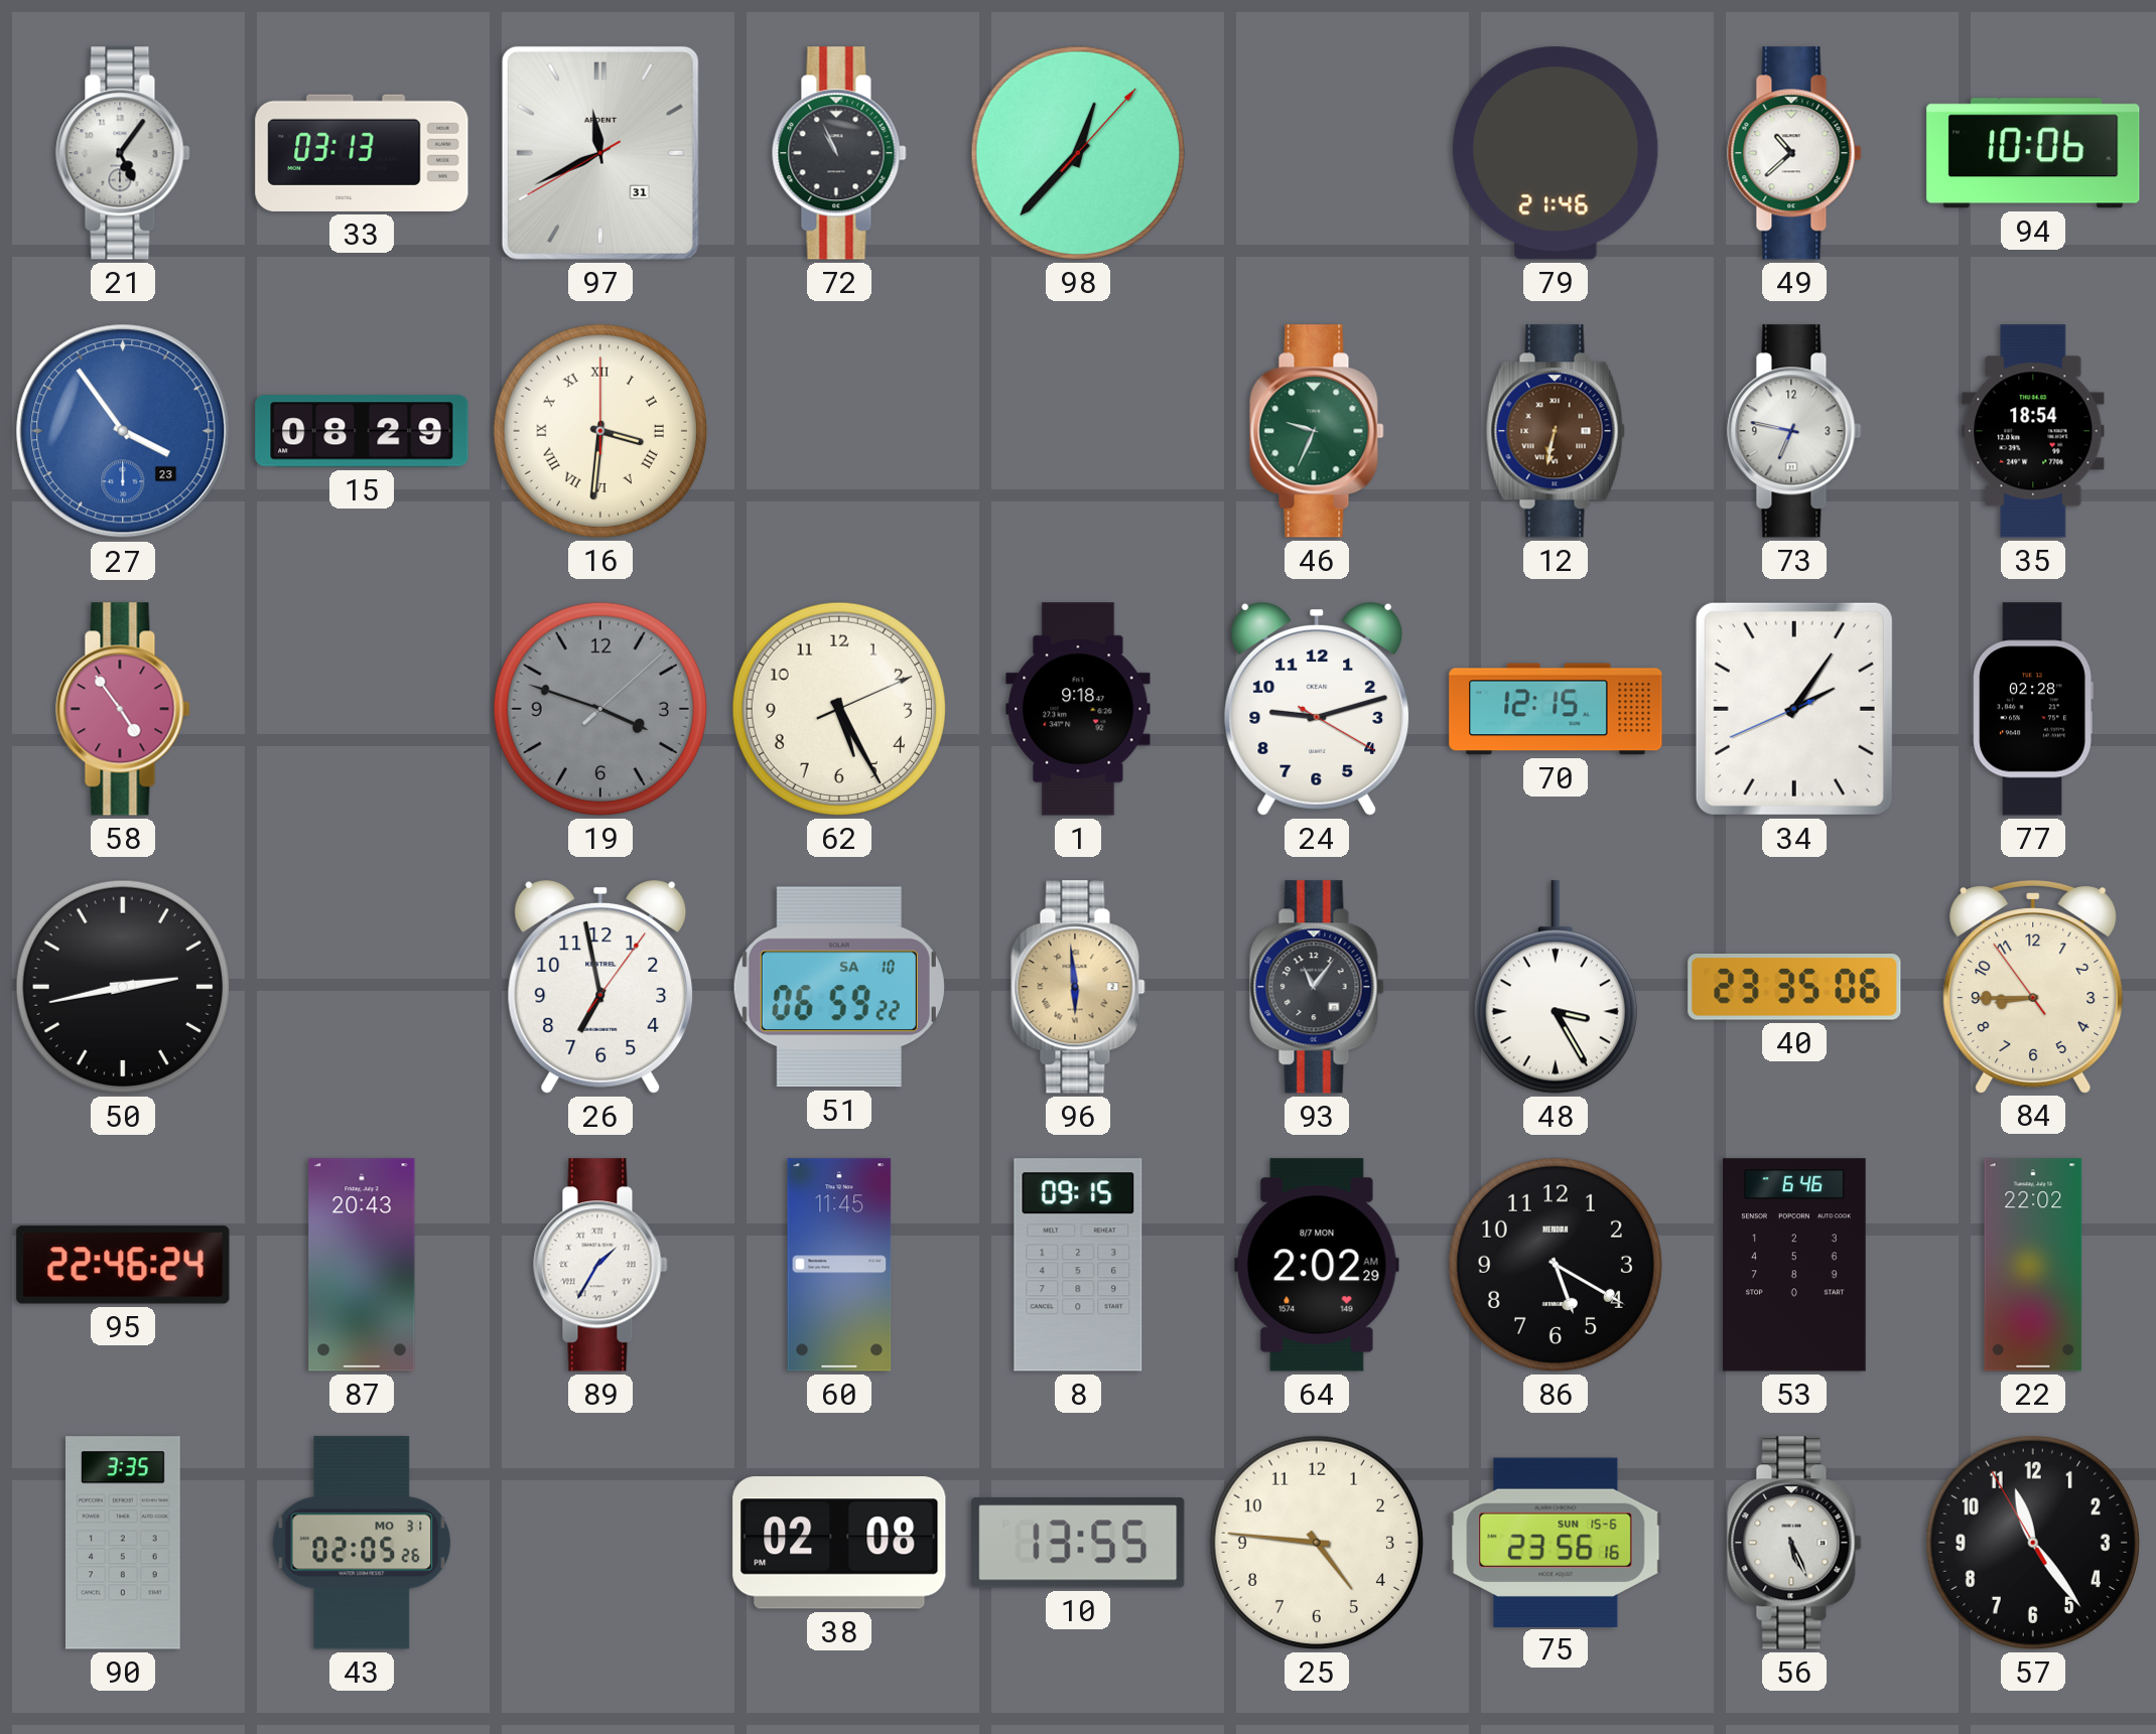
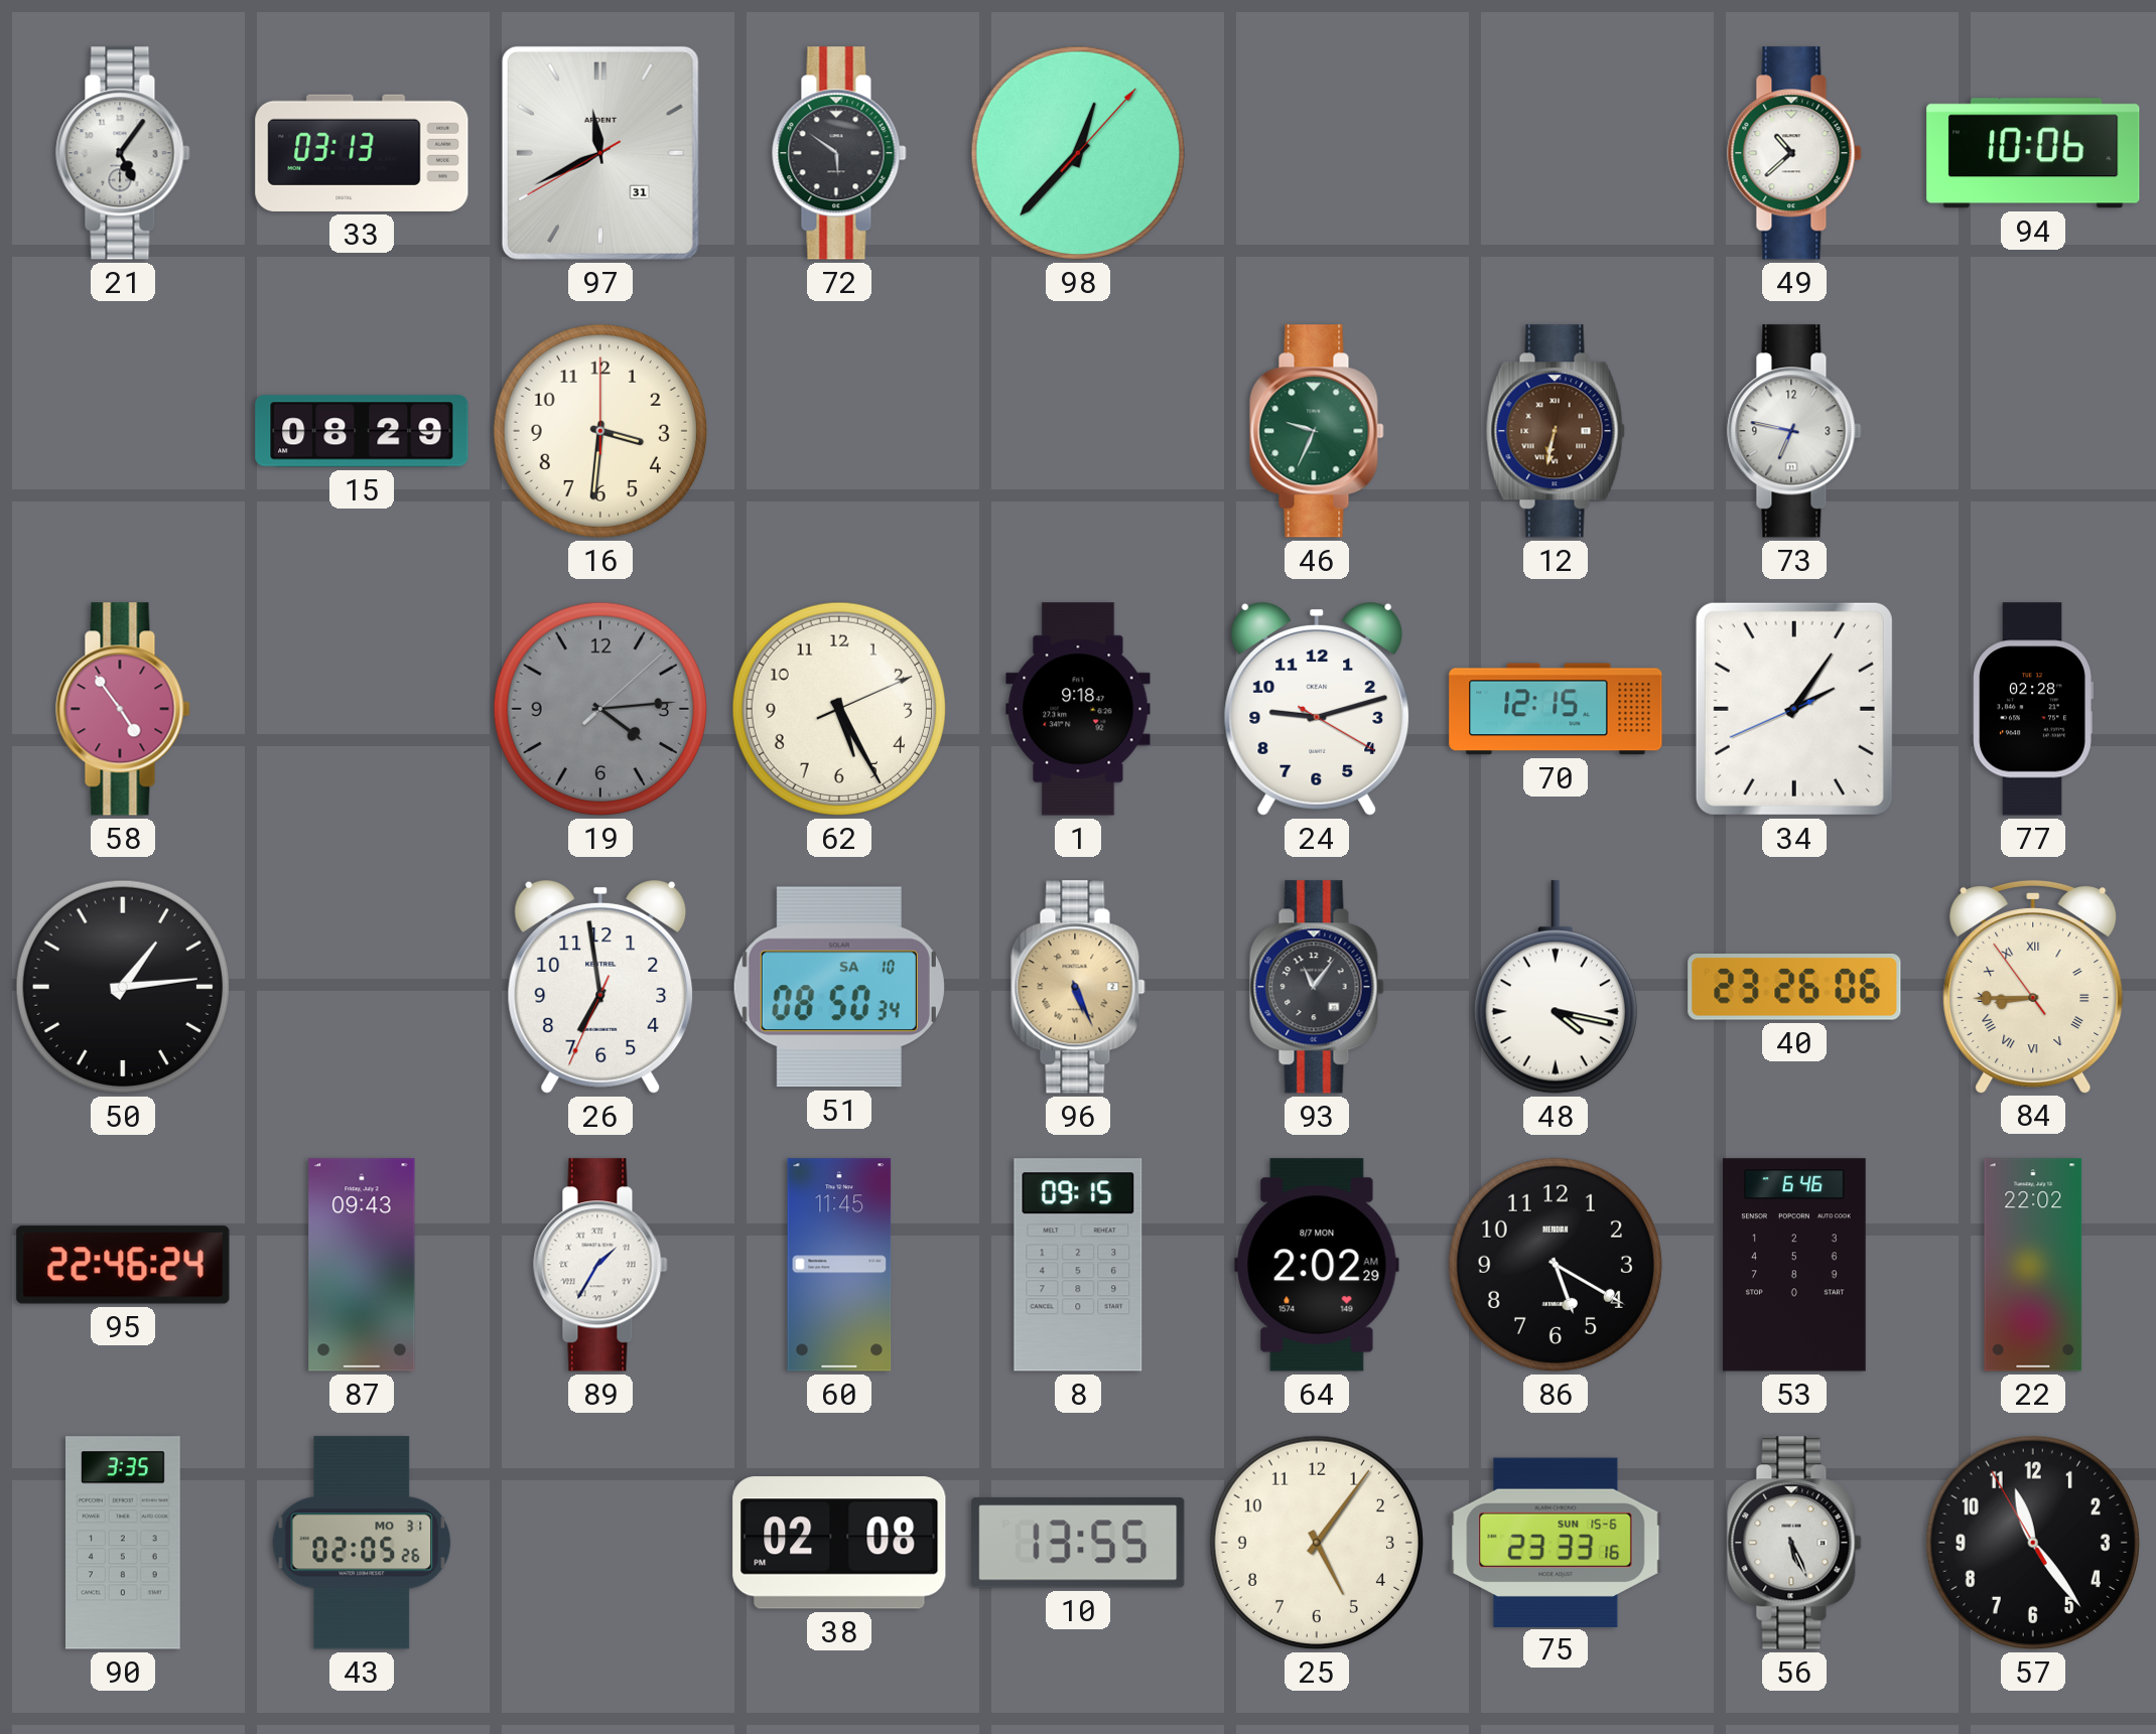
72: 10:56 -> 5:51 (839, 153)
79: 21:46 -> none (1556, 153)
27: 3:54 -> none (123, 431)
16 numerals: Roman -> Arabic (600, 431)
35: 18:54 -> none (2033, 431)
19: 3:48 -> 4:14 (600, 709)
50: 2:43 -> 1:14 (123, 987)
26: 6:58:06 -> 6:58:34 (600, 988)
51: 06:59 -> 08:50 (839, 987)
96: 5:59 -> 5:26 (1078, 987)
48: 3:25 -> 4:17 (1556, 987)
40: 23:35 -> 23:26 (1794, 987)
84 numerals: Arabic -> Roman (2033, 986)
87: 20:43 -> 09:43 (362, 1265)
25: 4:46 -> 5:06 (1317, 1543)
75: 23:56 -> 23:33 (1556, 1542)
